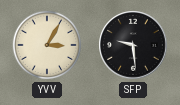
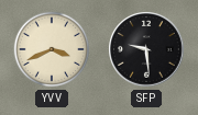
YVV: 3:05 -> 3:41 (52, 49)
